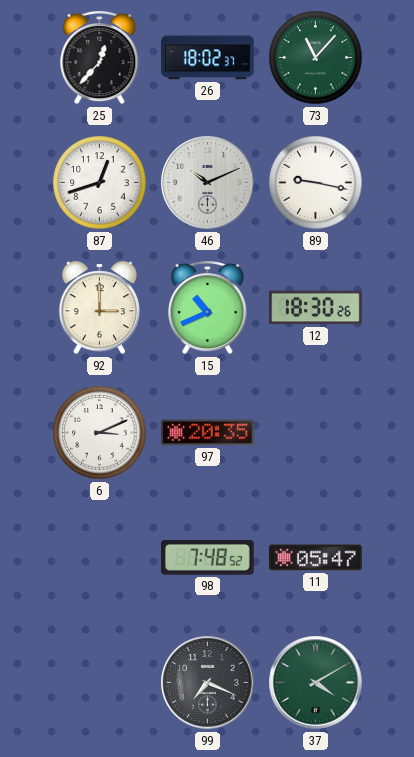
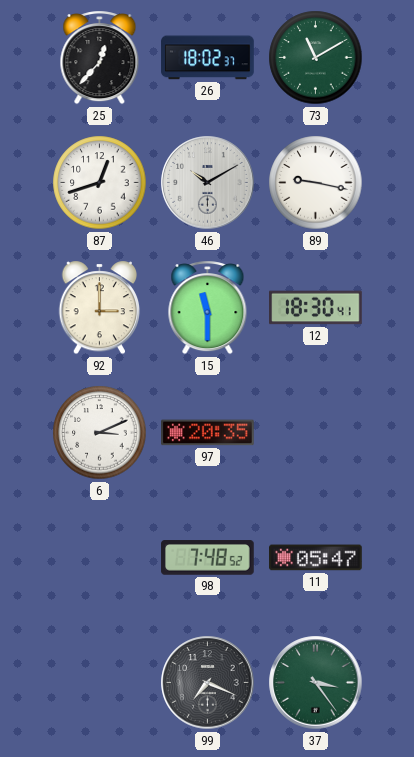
73: 11:07 -> 11:10 (316, 58)
46: 10:11 -> 10:10 (208, 183)
15: 10:41 -> 11:30 (208, 308)
12: 18:30:26 -> 18:30:41 (316, 308)
37: 4:10 -> 3:24 (316, 683)
